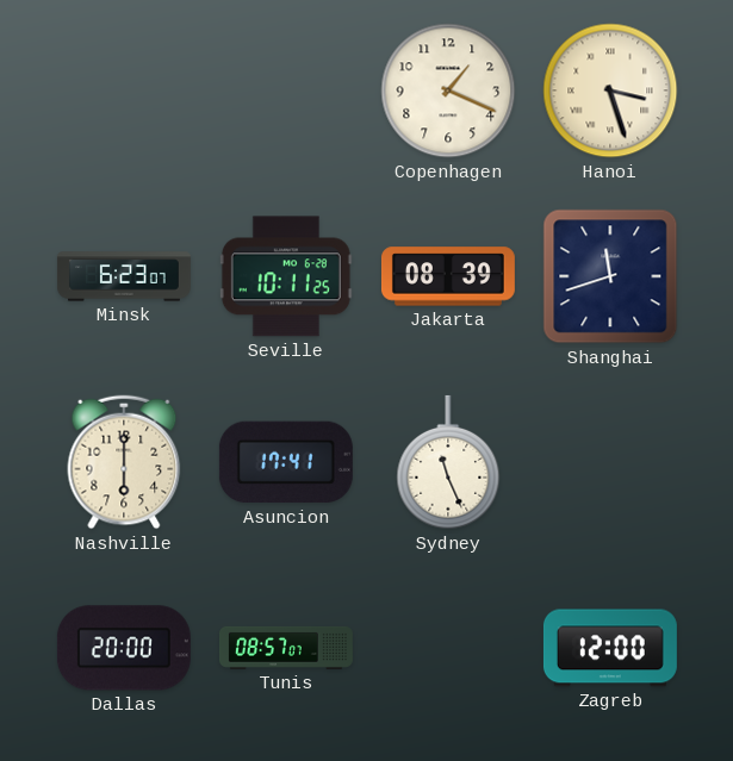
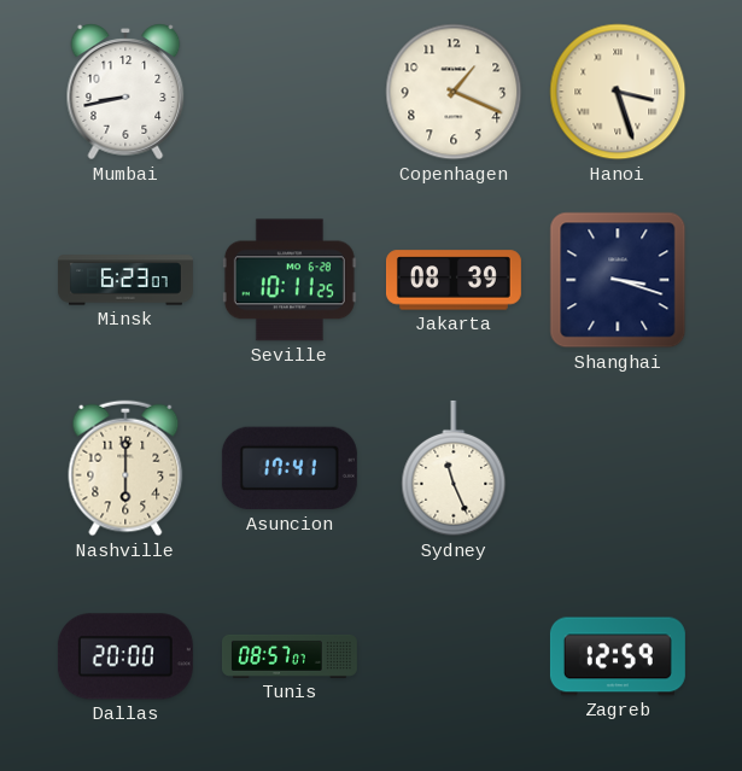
Mumbai: none -> 8:43 (125, 92)
Shanghai: 11:42 -> 3:18 (618, 280)
Zagreb: 12:00 -> 12:59 (618, 656)
